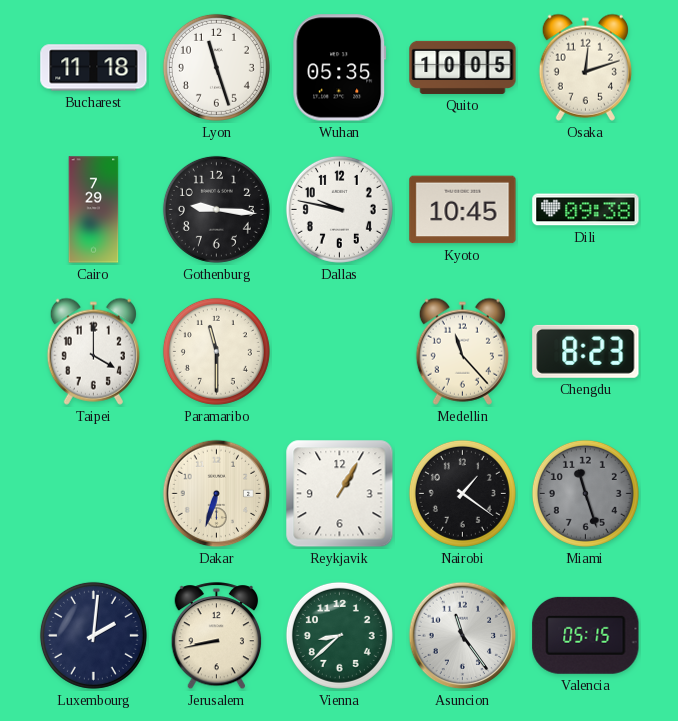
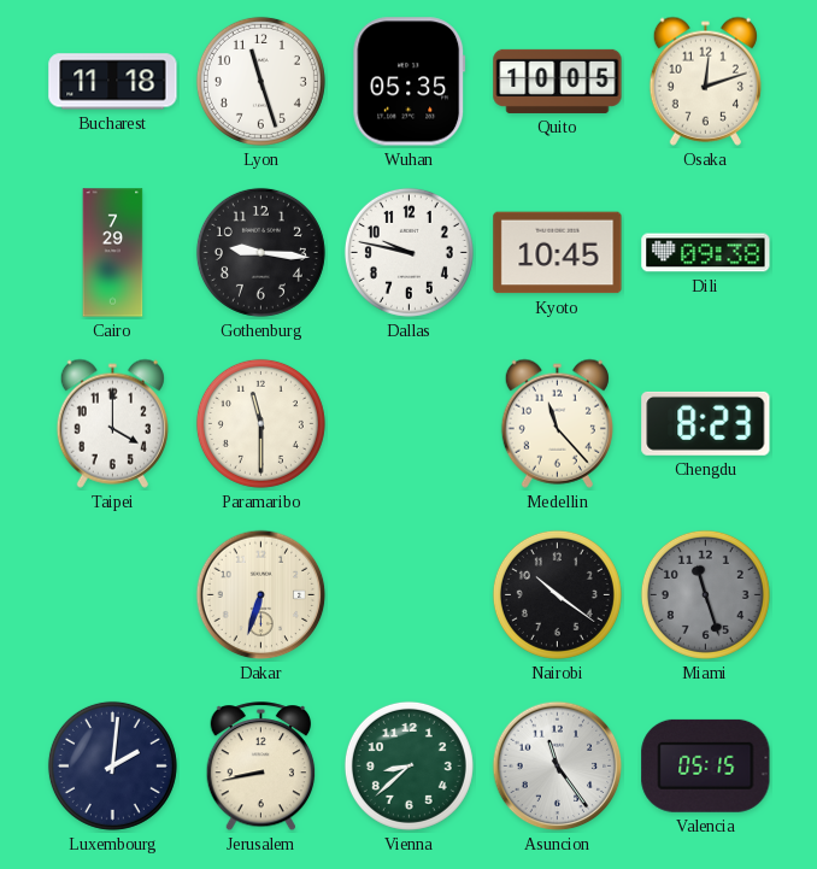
Reykjavik: 1:05 -> none (340, 494)
Nairobi: 1:21 -> 10:21 (557, 594)
